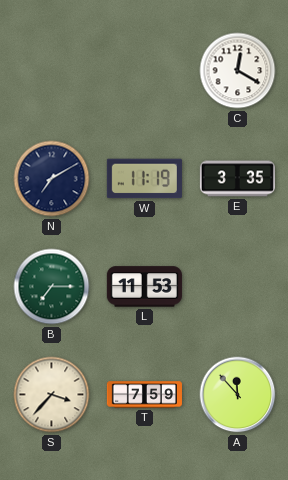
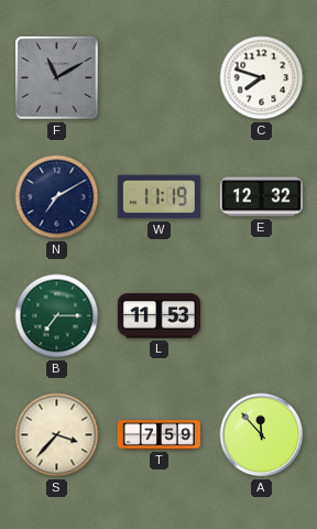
F: none -> 11:10 (57, 78)
C: 12:20 -> 7:48 (262, 78)
E: 3:35 -> 12:32 (261, 197)
